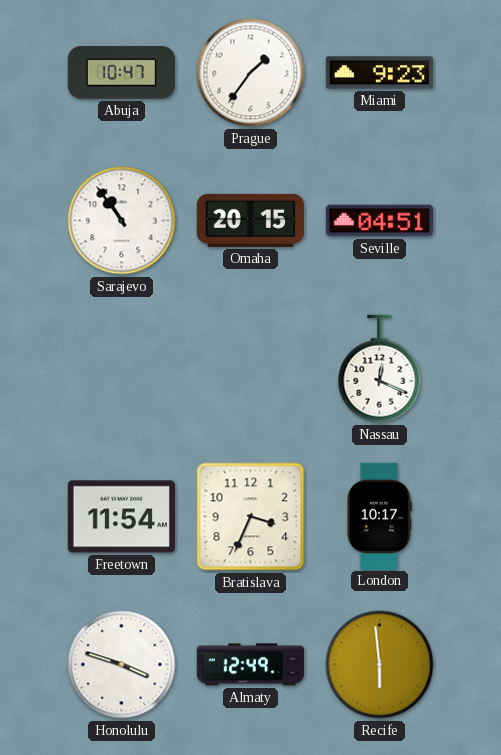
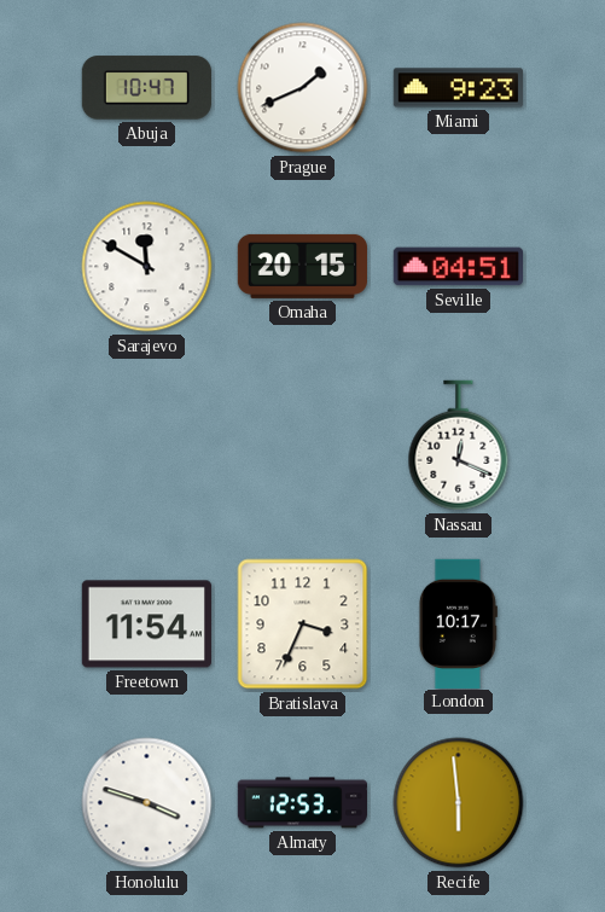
Prague: 1:36 -> 1:41 (303, 88)
Sarajevo: 10:54 -> 11:50 (147, 267)
Almaty: 12:49 -> 12:53 (302, 803)
